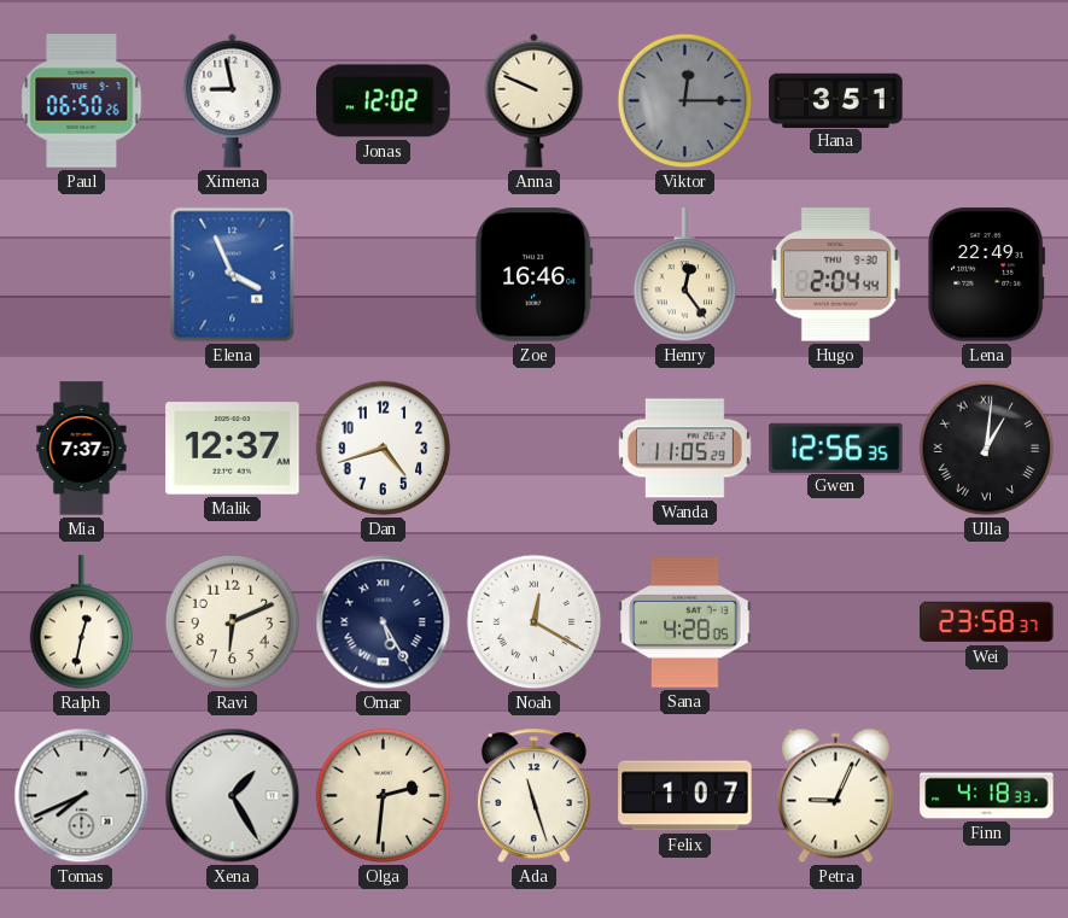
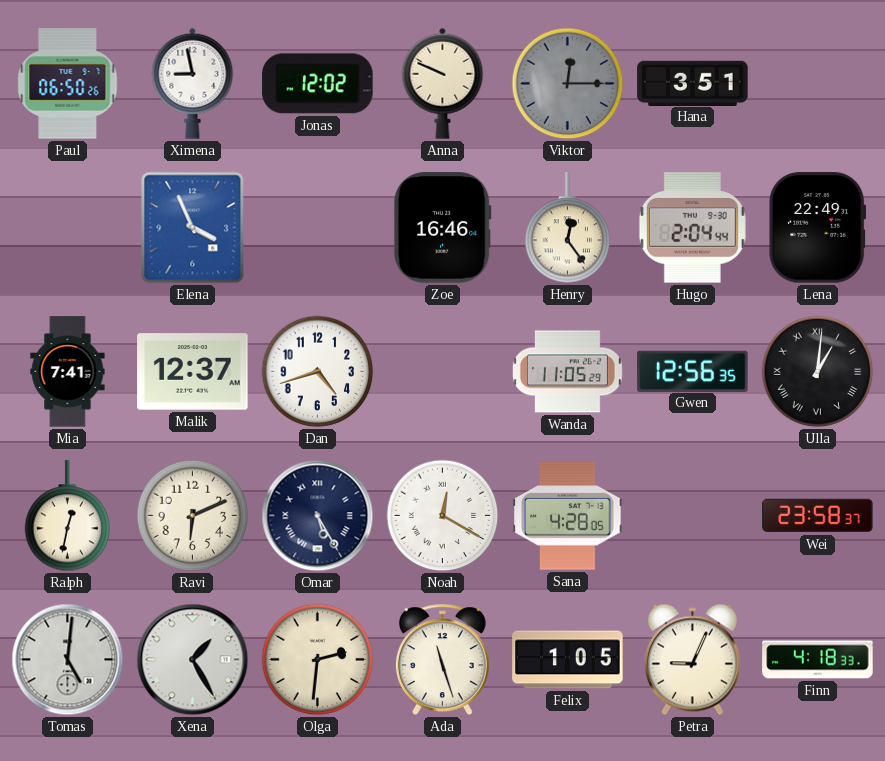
Mia: 7:37 -> 7:41 (68, 372)
Tomas: 7:41 -> 5:01 (68, 660)
Felix: 1:07 -> 1:05 (568, 660)
